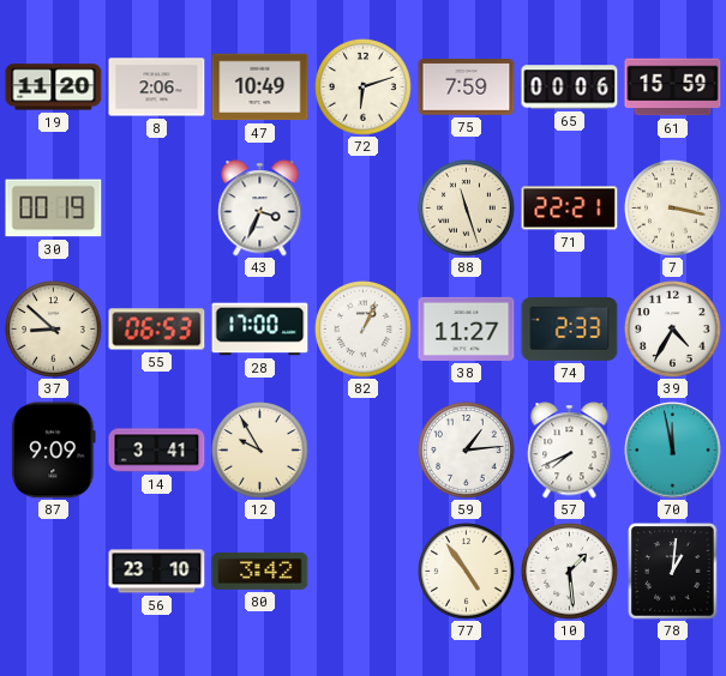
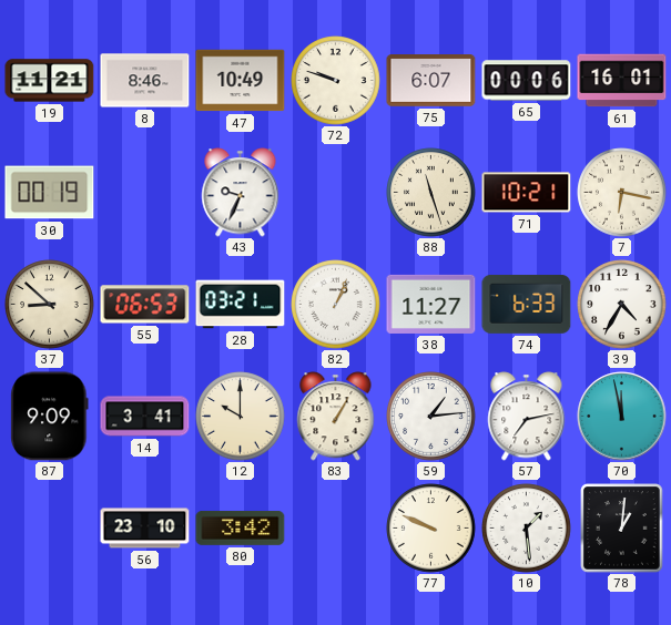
19: 11:20 -> 11:21 (50, 81)
8: 2:06 -> 8:46 (145, 81)
72: 6:12 -> 9:48 (336, 81)
75: 7:59 -> 6:07 (431, 81)
61: 15:59 -> 16:01 (622, 81)
43: 3:34 -> 9:34 (241, 193)
71: 22:21 -> 10:21 (527, 193)
7: 3:17 -> 6:17 (622, 193)
28: 17:00 -> 03:21 (241, 305)
74: 2:33 -> 6:33 (527, 304)
12: 9:55 -> 10:00 (241, 417)
83: none -> 1:05 (336, 417)
57: 7:41 -> 7:13 (527, 417)
77: 4:54 -> 9:49 (431, 529)
